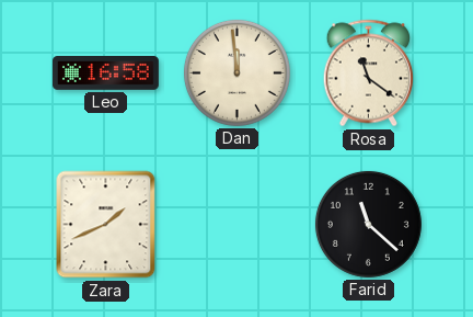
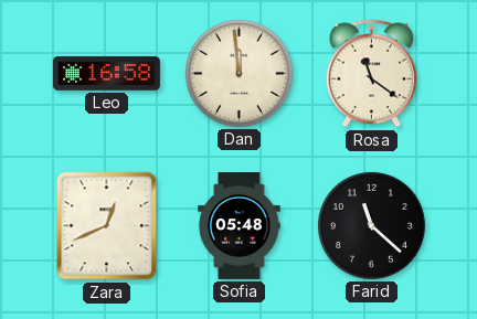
Zara: 1:41 -> 12:41 (107, 226)
Sofia: none -> 05:48 (240, 226)
